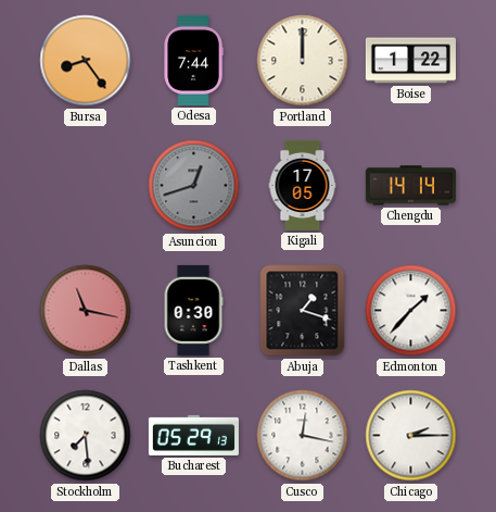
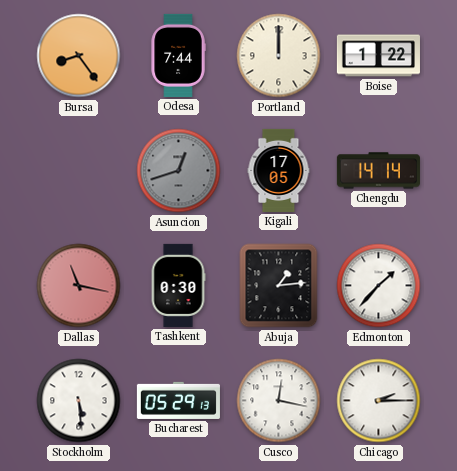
Abuja: 1:18 -> 1:14 (279, 286)
Stockholm: 7:29 -> 5:29 (79, 401)
